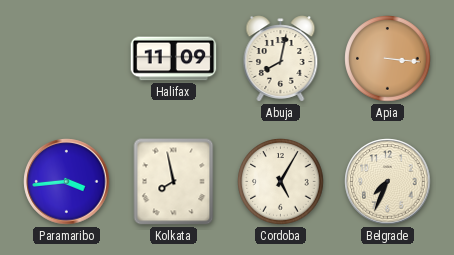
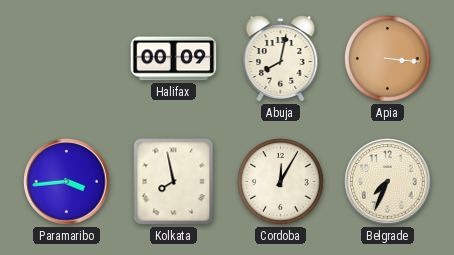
Halifax: 11:09 -> 00:09 (174, 59)
Cordoba: 5:05 -> 12:05 (281, 182)
